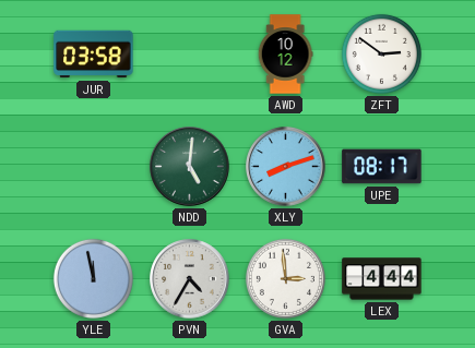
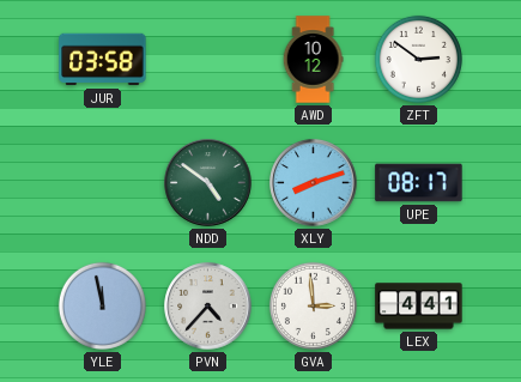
NDD: 5:01 -> 4:51 (208, 183)
PVN: 4:35 -> 4:37 (208, 307)
LEX: 4:44 -> 4:41 (419, 307)
